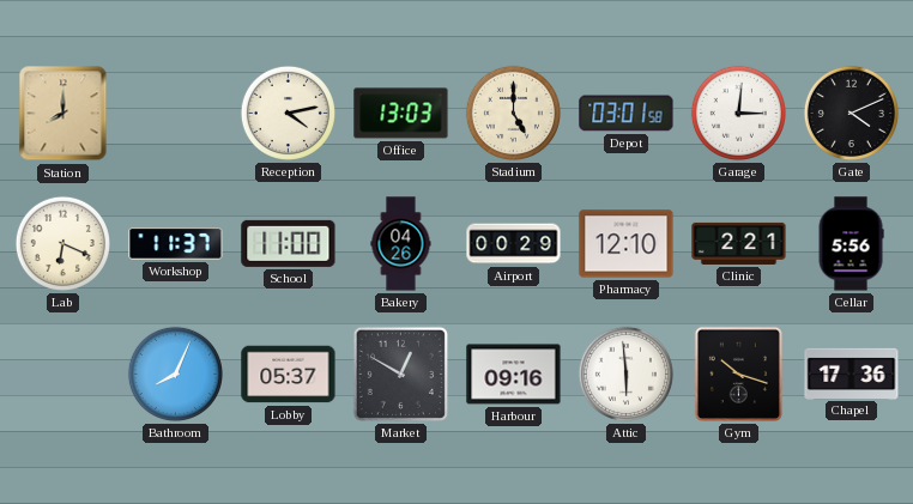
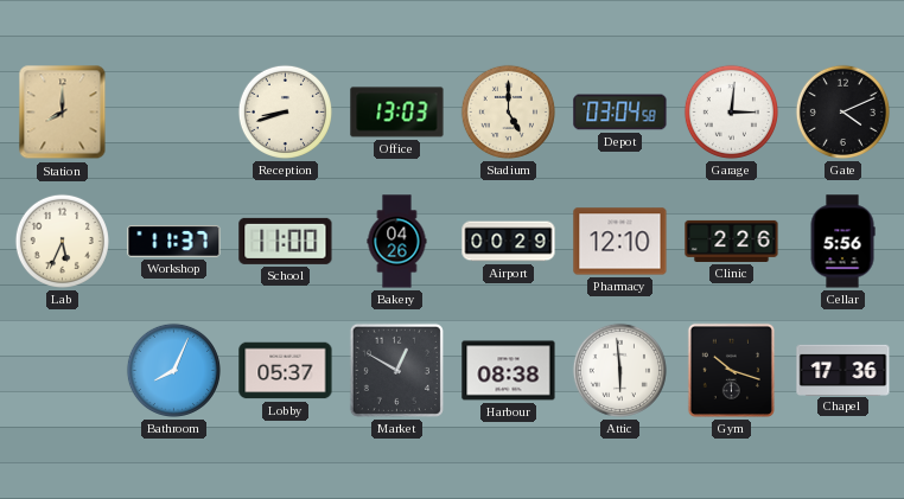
Reception: 4:13 -> 8:42 (285, 111)
Depot: 03:01 -> 03:04 (620, 113)
Lab: 6:19 -> 5:34 (62, 241)
Clinic: 2:21 -> 2:26 (732, 241)
Harbour: 09:16 -> 08:38 (509, 371)
